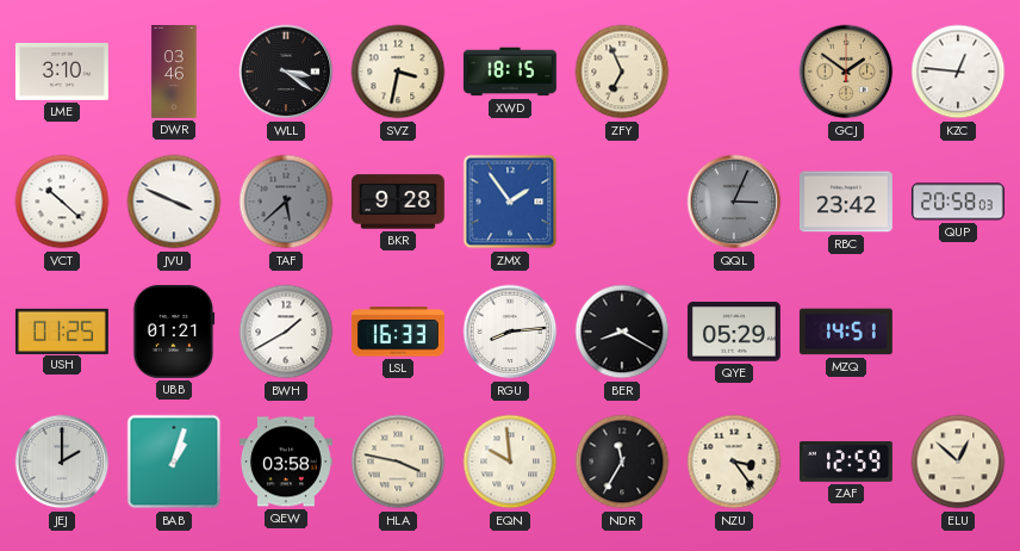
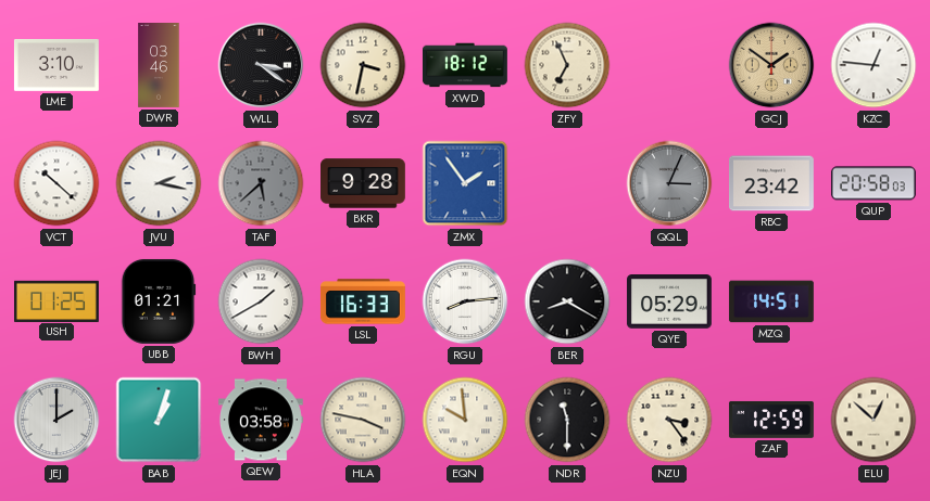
XWD: 18:15 -> 18:12 (465, 65)
JVU: 3:49 -> 2:17 (159, 183)
NDR: 11:35 -> 11:30 (567, 420)
